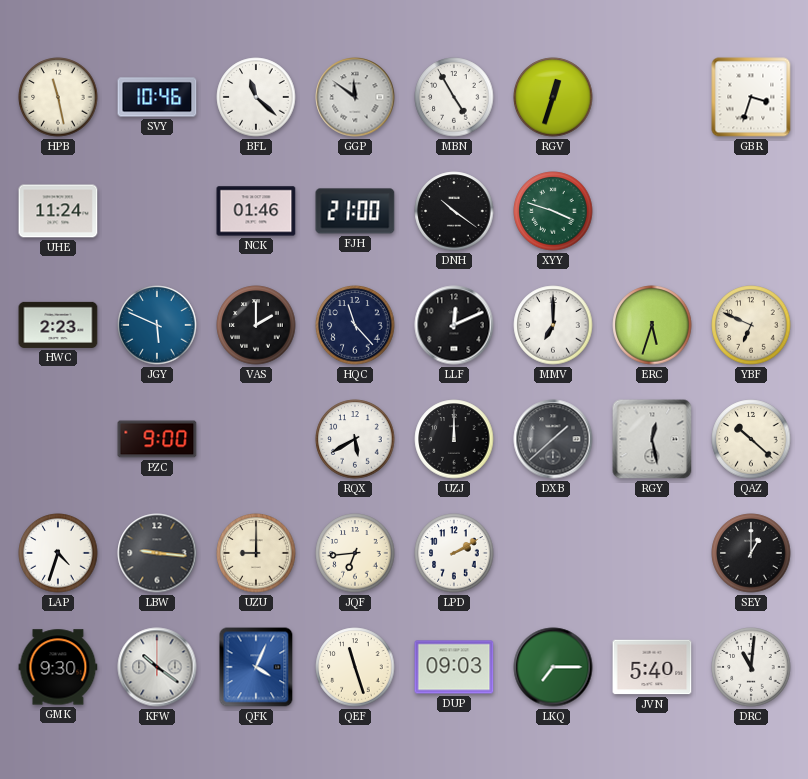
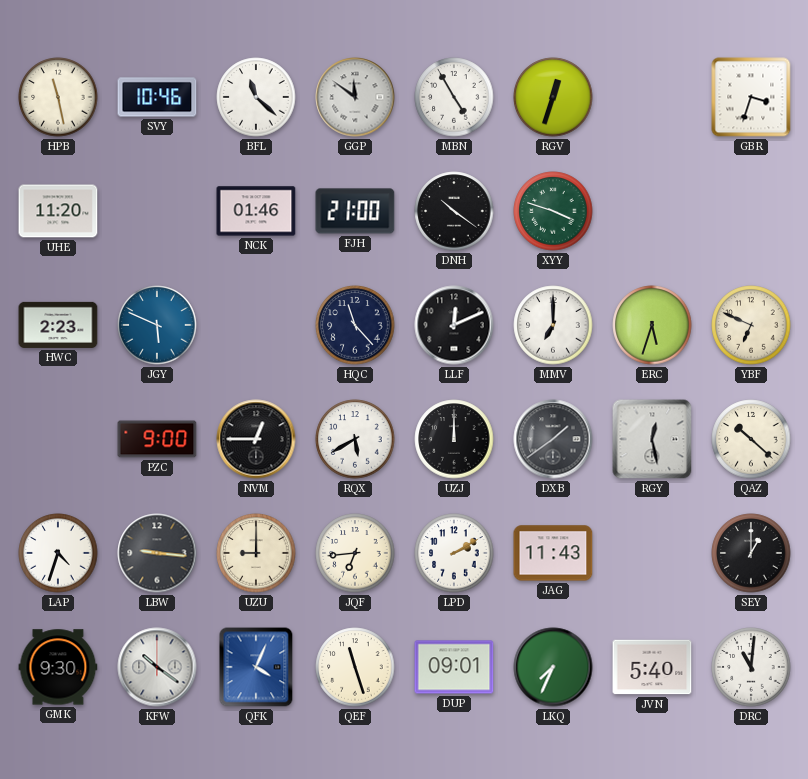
UHE: 11:24 -> 11:20 (58, 211)
VAS: 2:00 -> none (256, 325)
NVM: none -> 12:45 (256, 439)
DXB: 1:38 -> 1:39 (553, 439)
JAG: none -> 11:43 (553, 553)
DUP: 09:03 -> 09:01 (454, 667)
LKQ: 7:15 -> 7:34 (553, 667)
